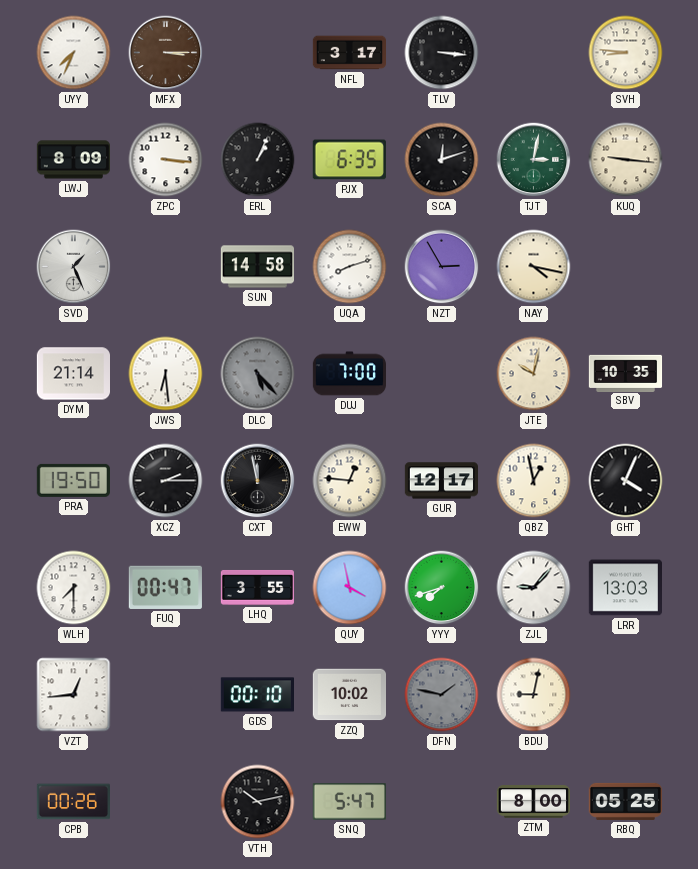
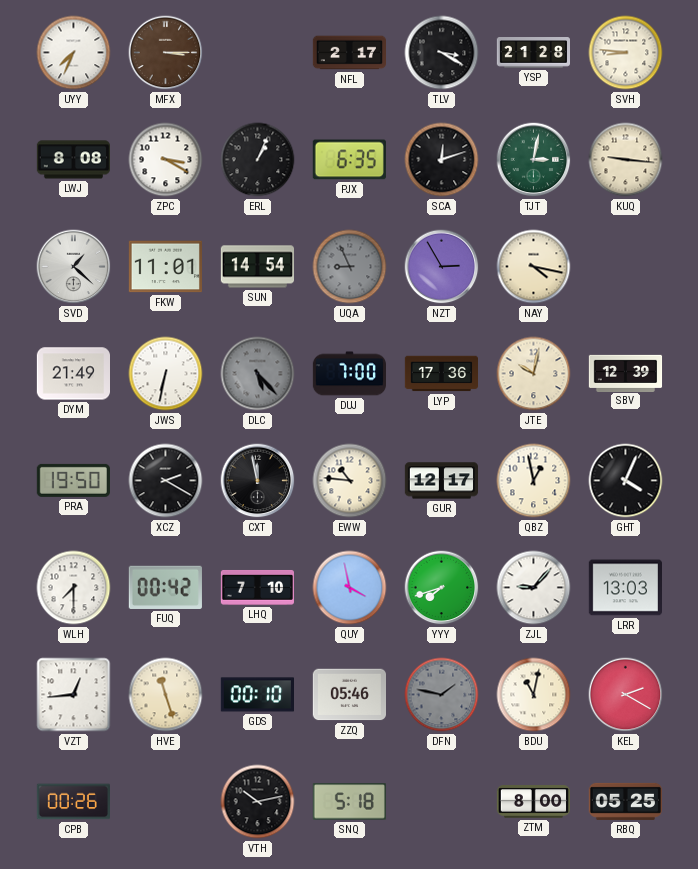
NFL: 3:17 -> 2:17 (349, 53)
TLV: 3:16 -> 3:20 (442, 53)
YSP: none -> 21:28 (533, 53)
LWJ: 8:09 -> 8:08 (73, 160)
ZPC: 3:16 -> 3:20 (166, 160)
SVD: 1:26 -> 1:22 (74, 267)
FKW: none -> 11:01 (165, 267)
SUN: 14:58 -> 14:54 (257, 267)
UQA: 8:12 -> 8:56 (350, 267)
UQA dial: white -> grey (350, 267)
DYM: 21:14 -> 21:49 (73, 374)
JWS: 6:29 -> 6:32 (166, 374)
LYP: none -> 17:36 (441, 374)
SBV: 10:35 -> 12:39 (626, 373)
XCZ: 2:15 -> 2:20 (166, 481)
EWW: 12:46 -> 10:46 (350, 481)
FUQ: 00:47 -> 00:42 (165, 587)
LHQ: 3:55 -> 7:10 (257, 587)
HVE: none -> 11:27 (166, 695)
ZZQ: 10:02 -> 05:46 (349, 695)
BDU: 9:02 -> 11:02 (534, 695)
KEL: none -> 2:20 (626, 695)
SNQ: 5:47 -> 5:18 (349, 802)
